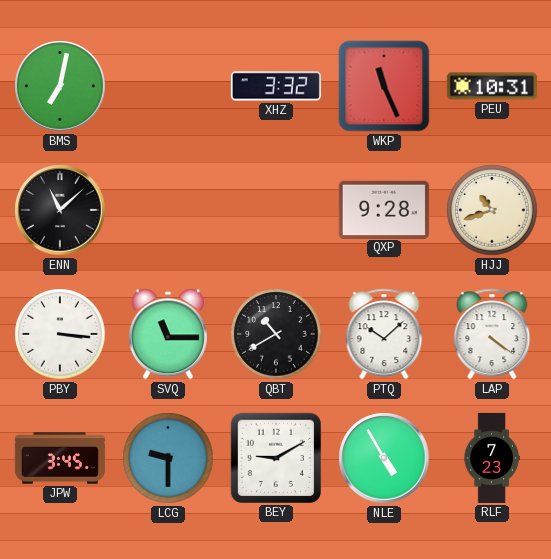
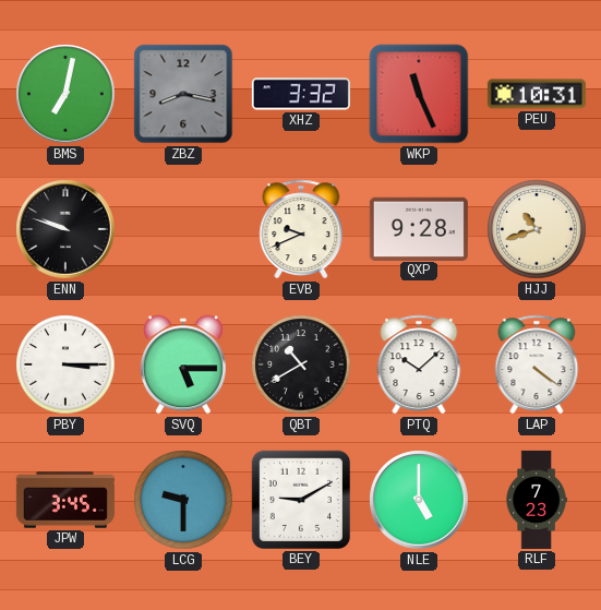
ZBZ: none -> 8:17 (183, 94)
ENN: 11:08 -> 9:48 (65, 229)
EVB: none -> 9:41 (301, 229)
PBY: 3:16 -> 3:15 (65, 364)
SVQ: 11:15 -> 5:15 (183, 364)
NLE: 4:55 -> 5:00 (419, 500)
